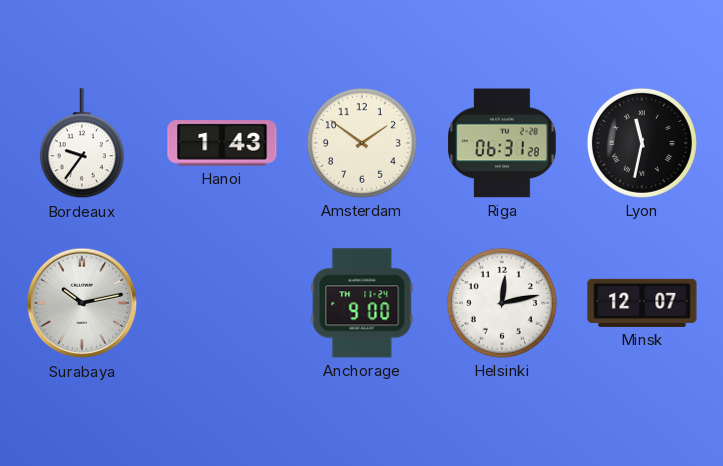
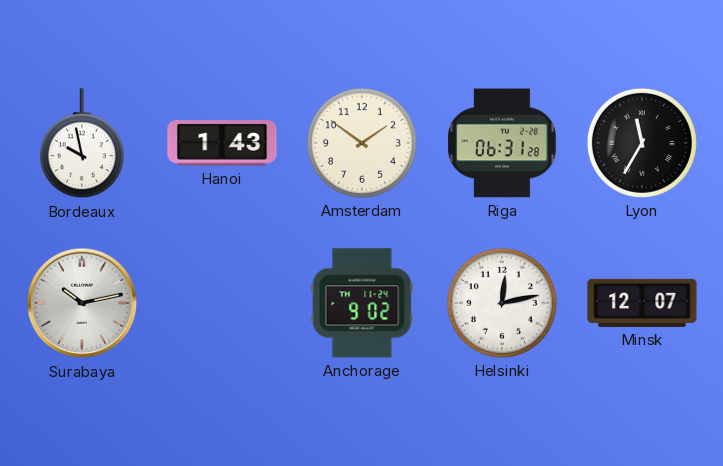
Bordeaux: 9:36 -> 9:58 (82, 144)
Lyon: 11:32 -> 11:35 (642, 143)
Anchorage: 9:00 -> 9:02 (362, 303)
